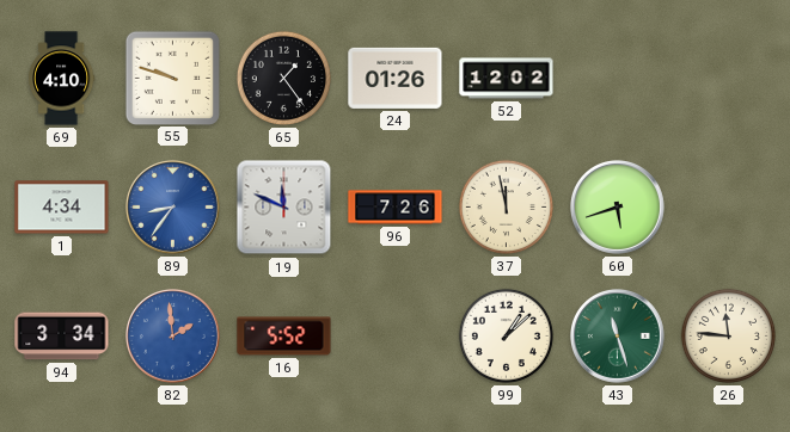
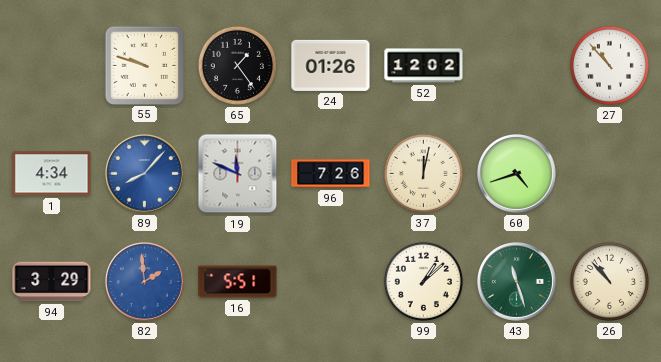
69: 4:10 -> none (61, 79)
27: none -> 10:53 (609, 65)
89: 8:36 -> 8:07 (144, 173)
37: 11:58 -> 12:02 (423, 173)
60: 5:42 -> 4:42 (516, 173)
94: 3:34 -> 3:29 (52, 282)
16: 5:52 -> 5:51 (238, 282)
26: 11:46 -> 10:53 (609, 281)
